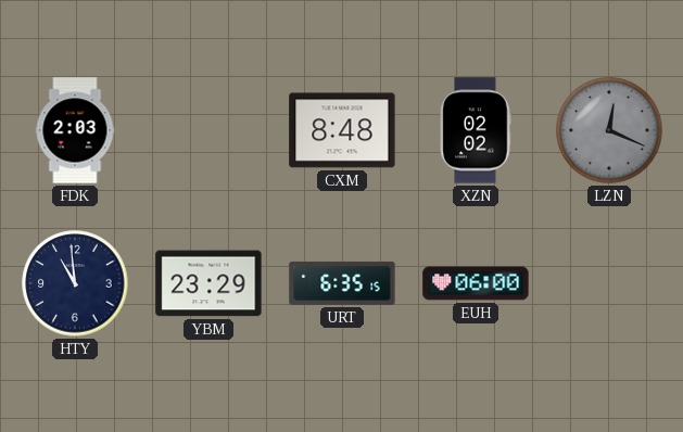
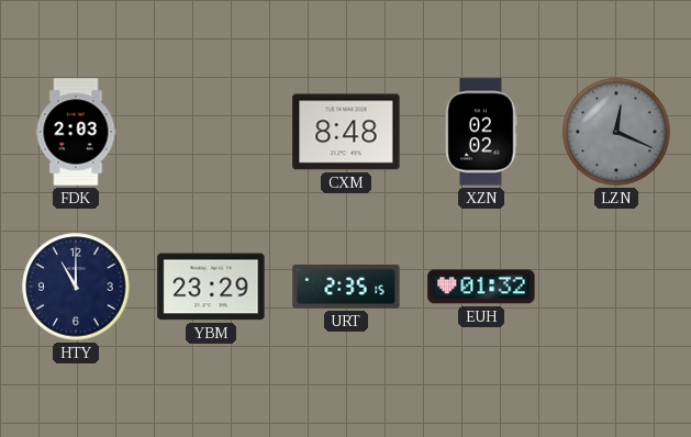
HTY: 10:59 -> 11:00 (76, 287)
URT: 6:35 -> 2:35 (346, 287)
EUH: 06:00 -> 01:32 (481, 287)
